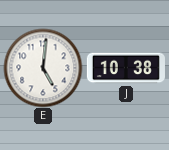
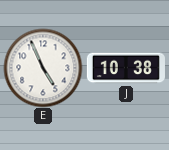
E: 5:01 -> 4:56 (43, 68)
